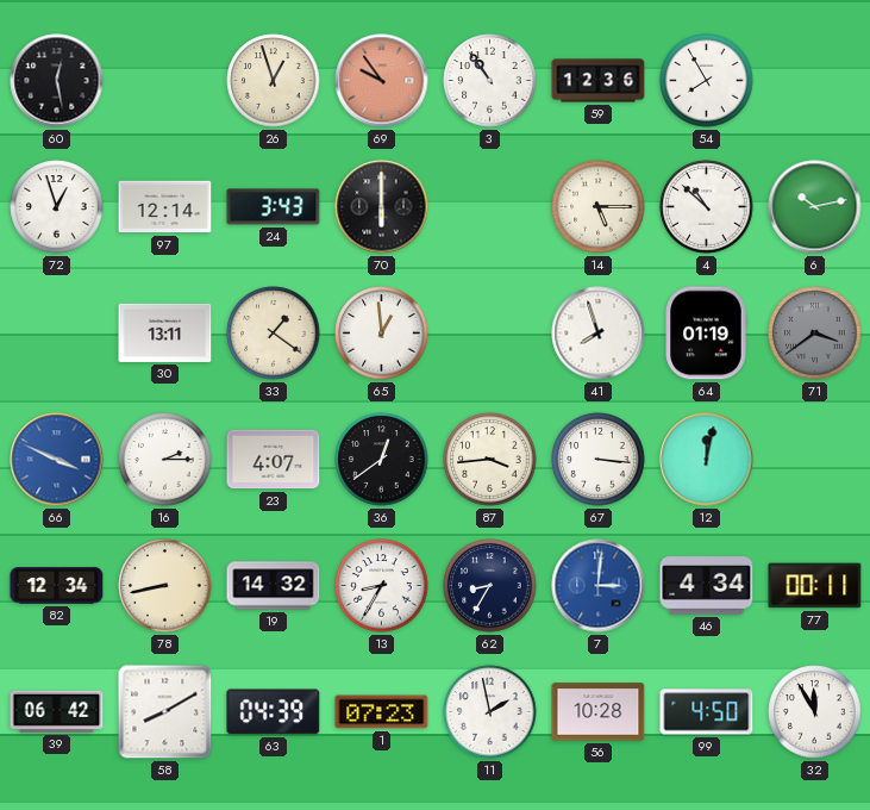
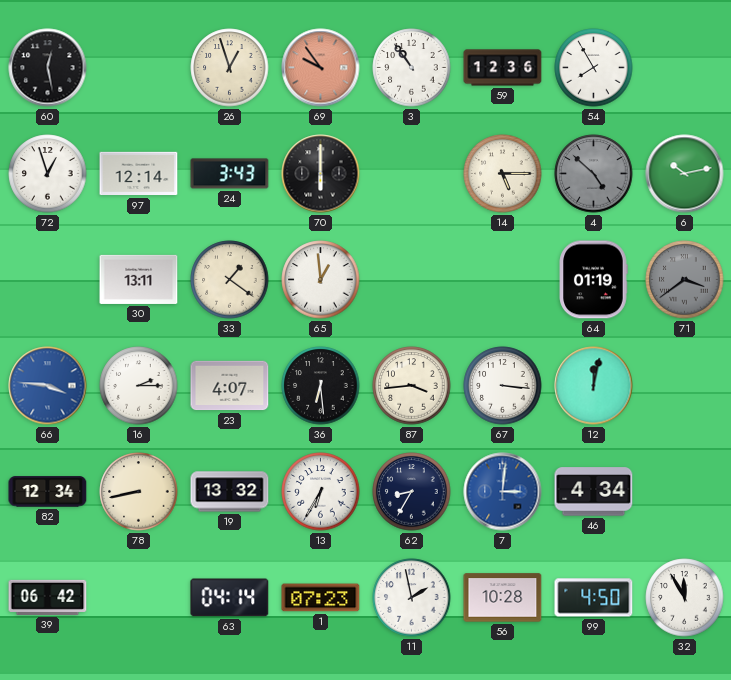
4: 10:52 -> 4:52 (594, 174)
4 dial: white -> grey (594, 174)
41: 7:57 -> none (599, 334)
66: 3:49 -> 3:46 (48, 386)
36: 12:39 -> 6:29 (321, 386)
19: 14:32 -> 13:32 (230, 492)
13: 8:35 -> 6:35 (321, 492)
77: 00:11 -> none (815, 586)
58: 8:10 -> none (165, 712)
63: 04:39 -> 04:14 (230, 598)
